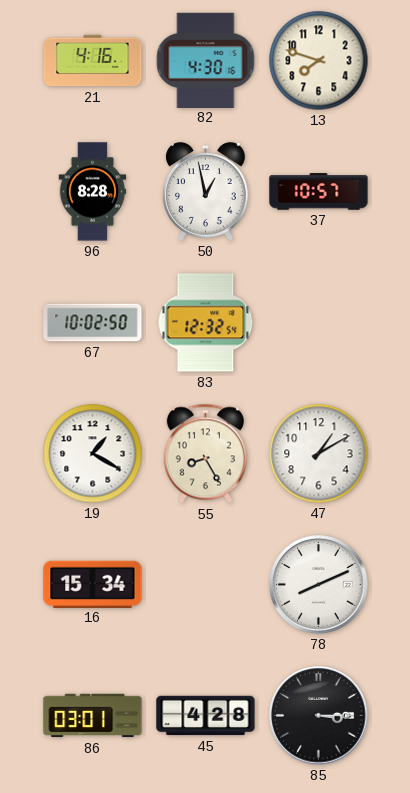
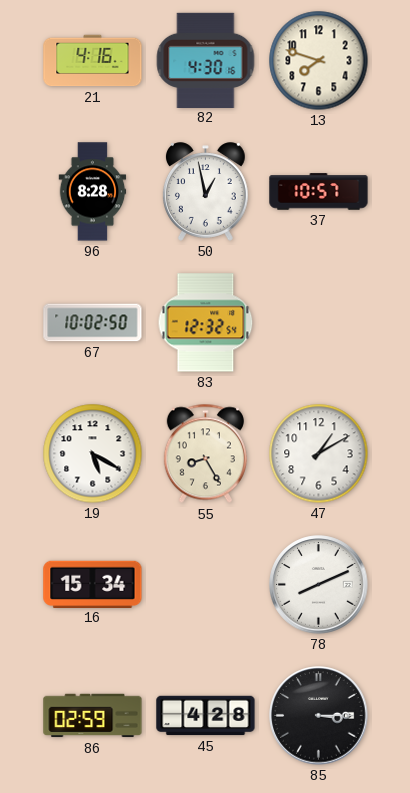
19: 1:20 -> 5:20 (93, 454)
86: 03:01 -> 02:59 (93, 716)
